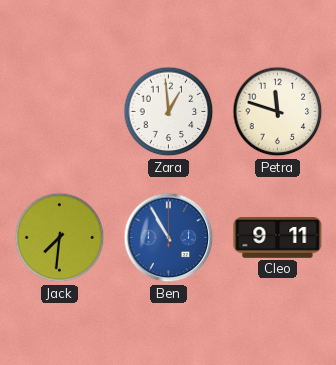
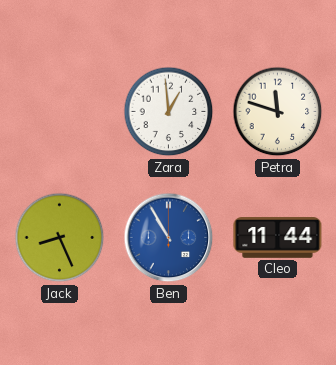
Jack: 7:31 -> 8:26 (60, 238)
Cleo: 9:11 -> 11:44 (278, 238)
